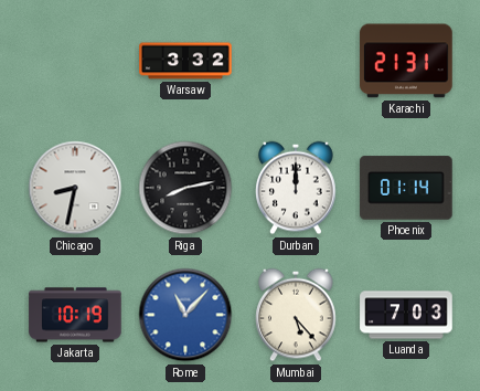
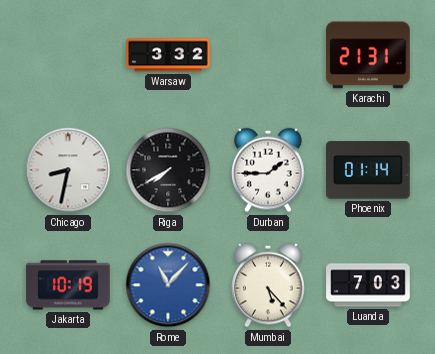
Riga: 8:13 -> 7:40 (168, 170)
Durban: 12:00 -> 1:45 (268, 170)
